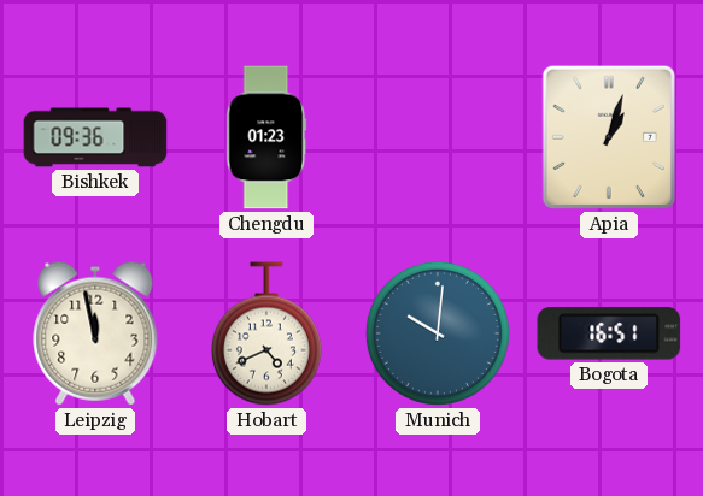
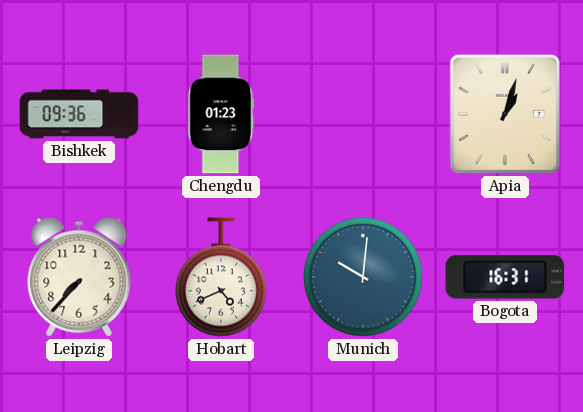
Leipzig: 11:58 -> 7:37 (79, 277)
Bogota: 16:51 -> 16:31 (505, 277)
